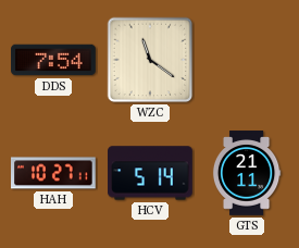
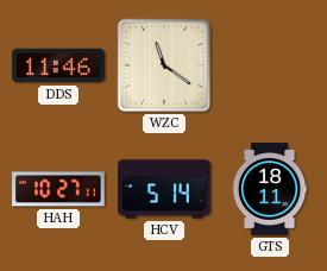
DDS: 7:54 -> 11:46 (58, 65)
GTS: 21:11 -> 18:11 (270, 189)
